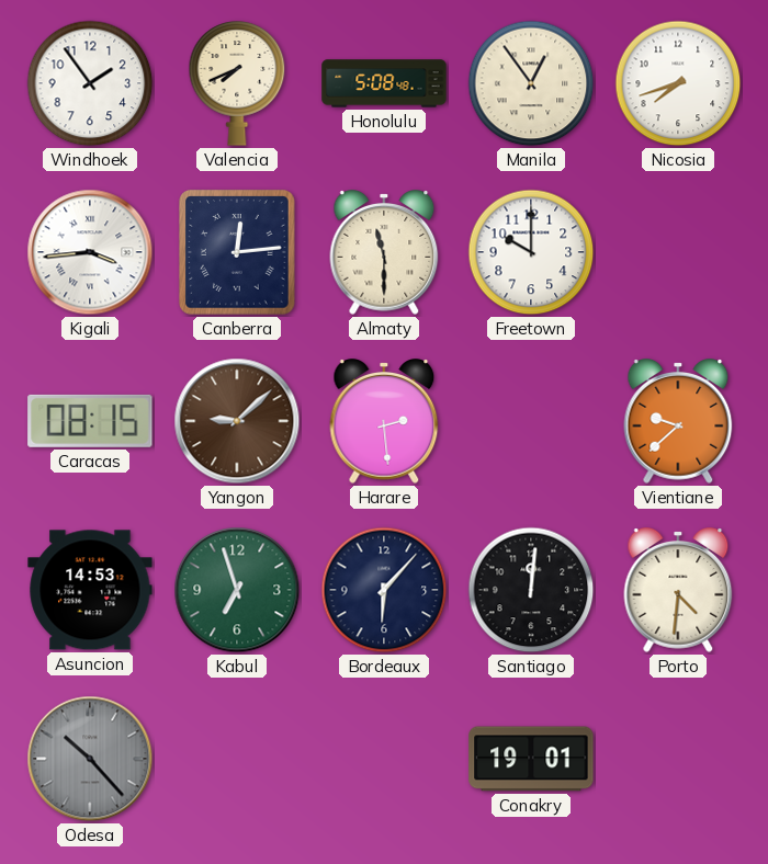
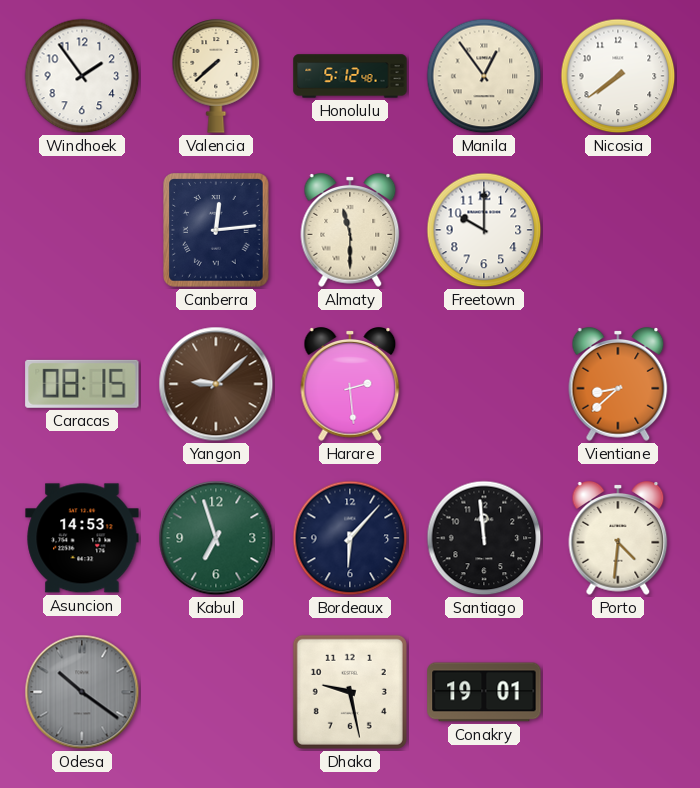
Valencia: 7:41 -> 7:38 (216, 76)
Honolulu: 5:08 -> 5:12 (350, 76)
Nicosia: 7:42 -> 7:39 (618, 76)
Kigali: 3:44 -> none (90, 252)
Vientiane: 9:38 -> 8:38 (618, 384)
Santiago: 12:01 -> 11:59 (484, 538)
Odesa: 10:23 -> 10:21 (82, 692)
Dhaka: none -> 9:28 (350, 692)
